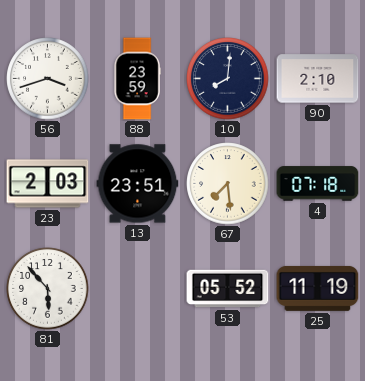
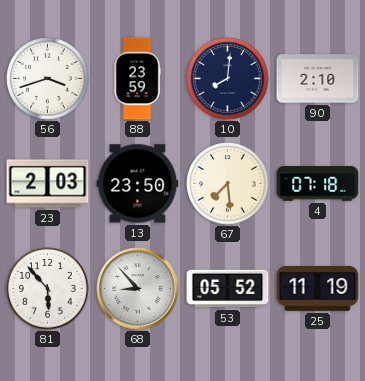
13: 23:51 -> 23:50 (138, 184)
68: none -> 8:53 (138, 289)
